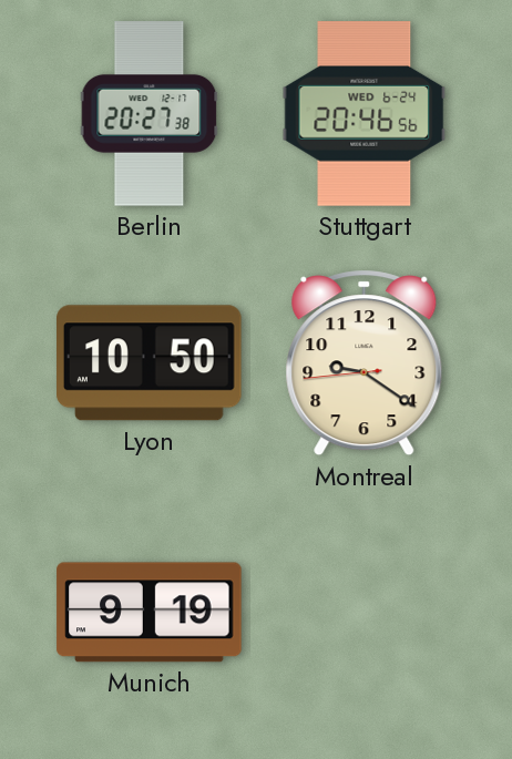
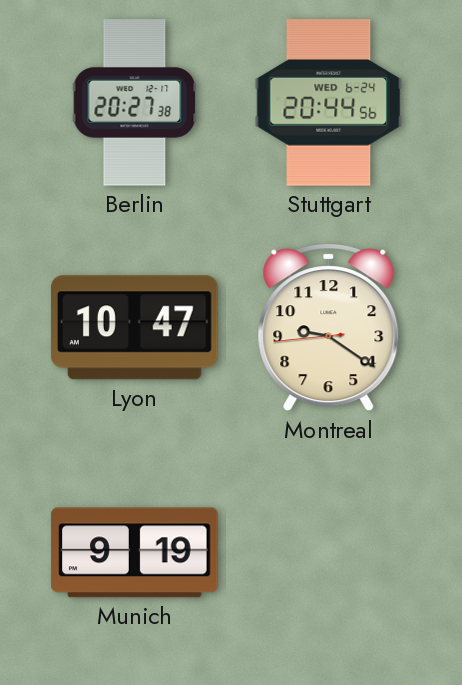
Stuttgart: 20:46 -> 20:44 (329, 103)
Lyon: 10:50 -> 10:47 (135, 328)
